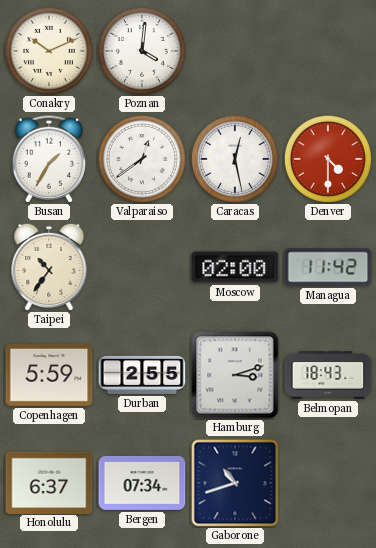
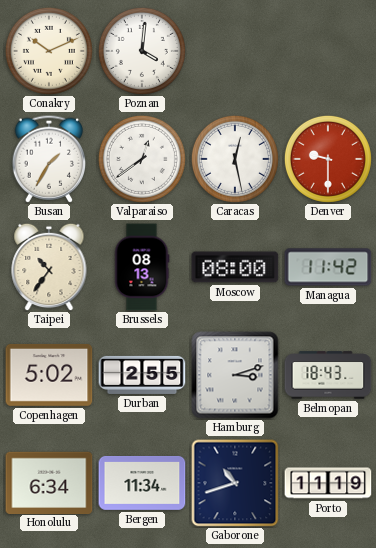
Denver: 4:30 -> 9:30 (328, 159)
Brussels: none -> 08:13 (142, 267)
Moscow: 02:00 -> 08:00 (235, 267)
Copenhagen: 5:59 -> 5:02 (49, 375)
Honolulu: 6:37 -> 6:34 (49, 482)
Bergen: 07:34 -> 11:34 (142, 483)
Porto: none -> 11:19 (328, 483)
